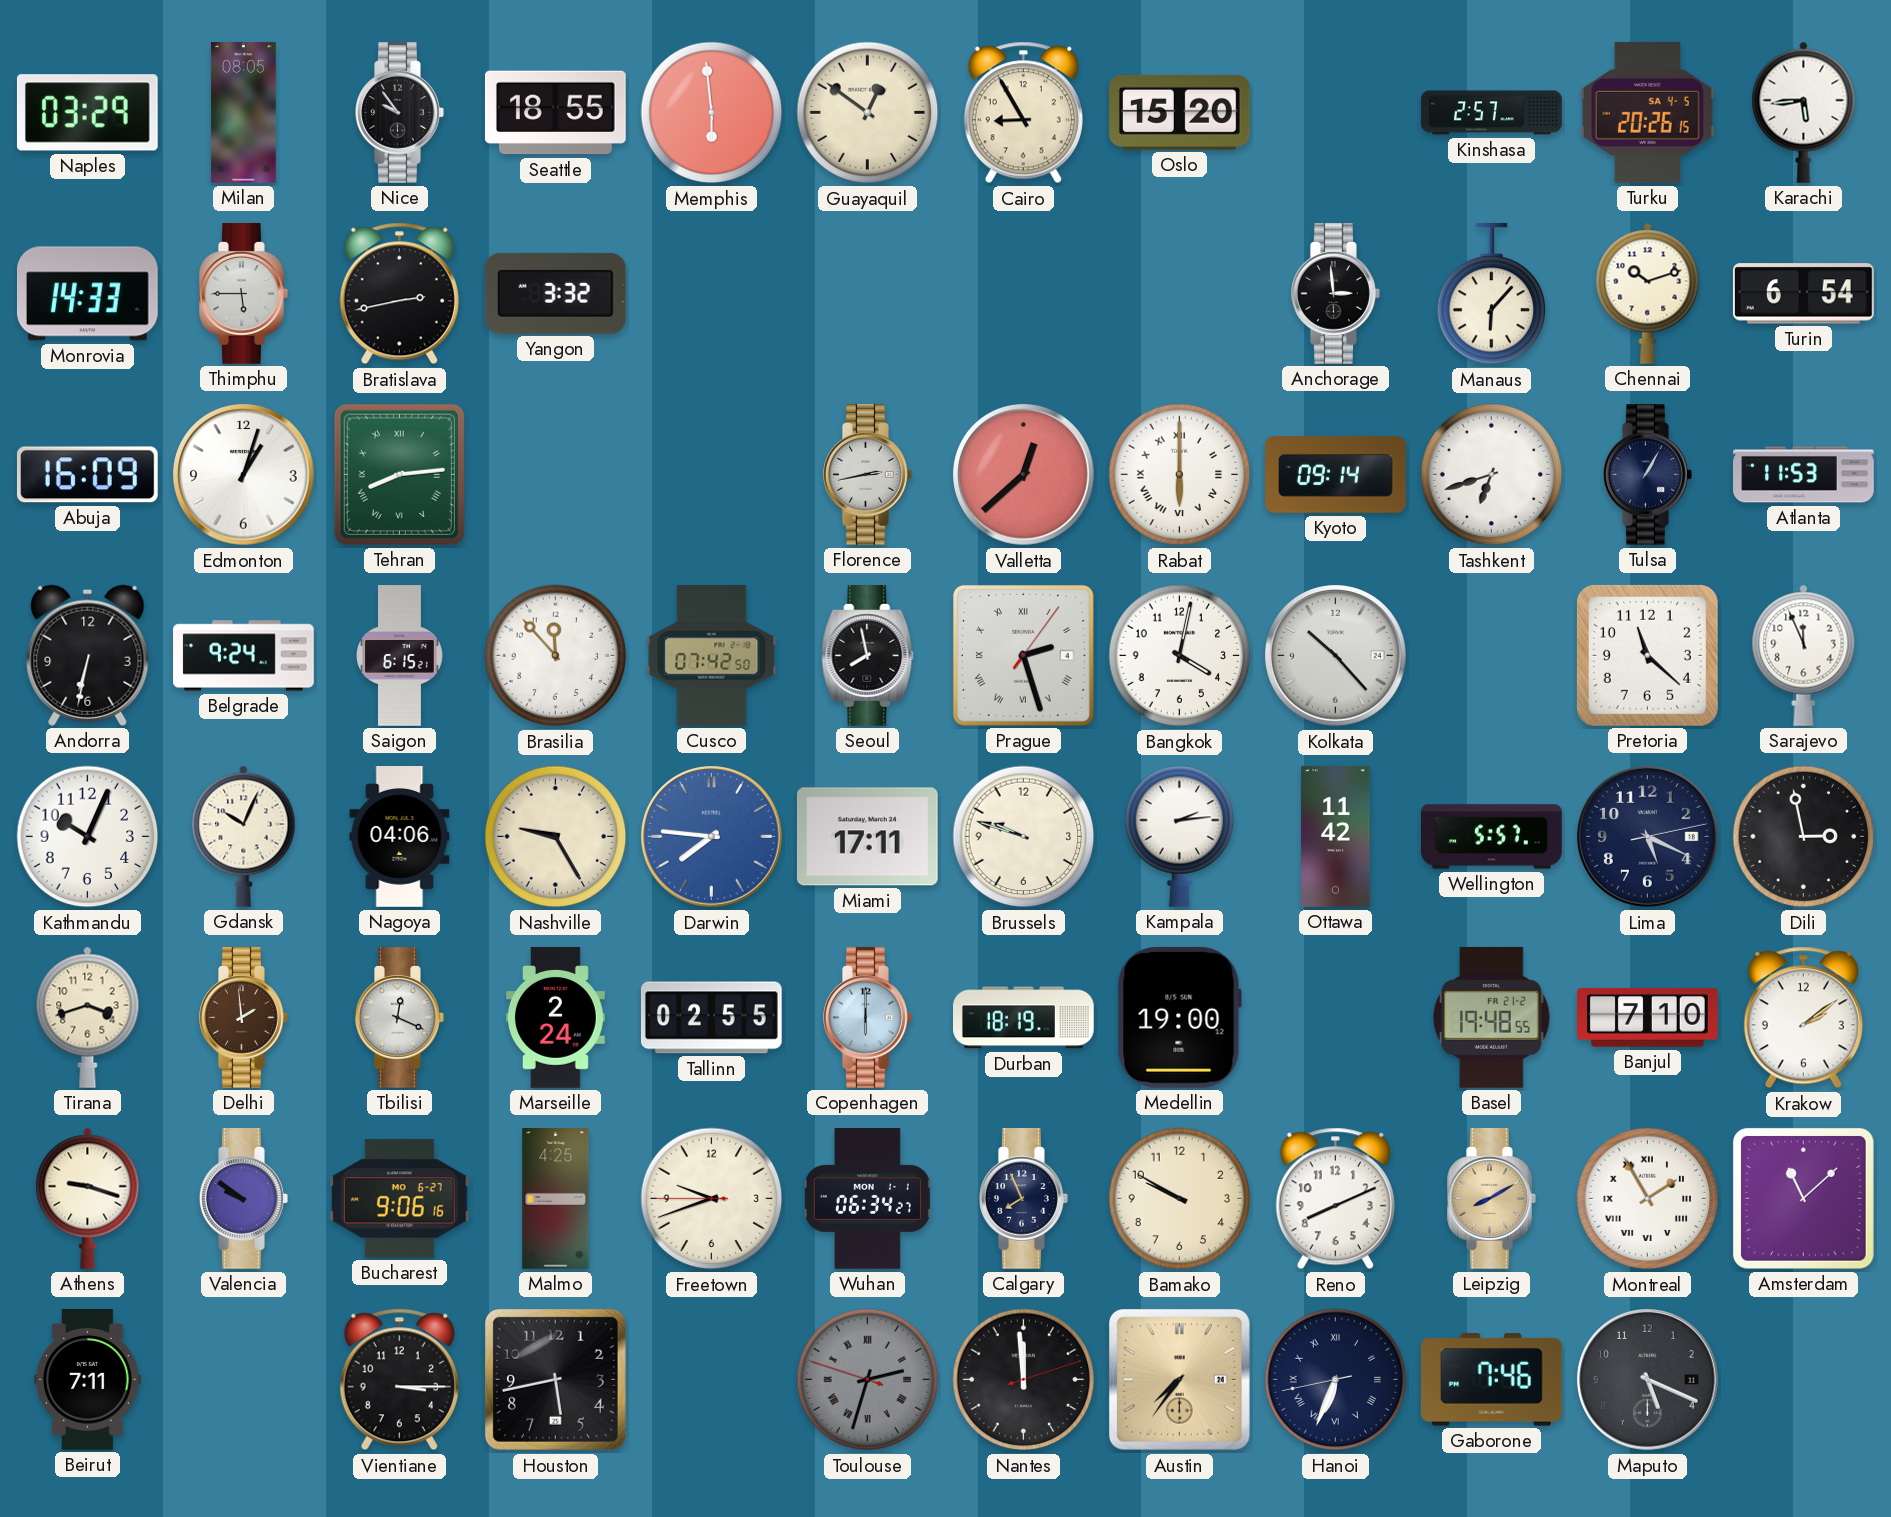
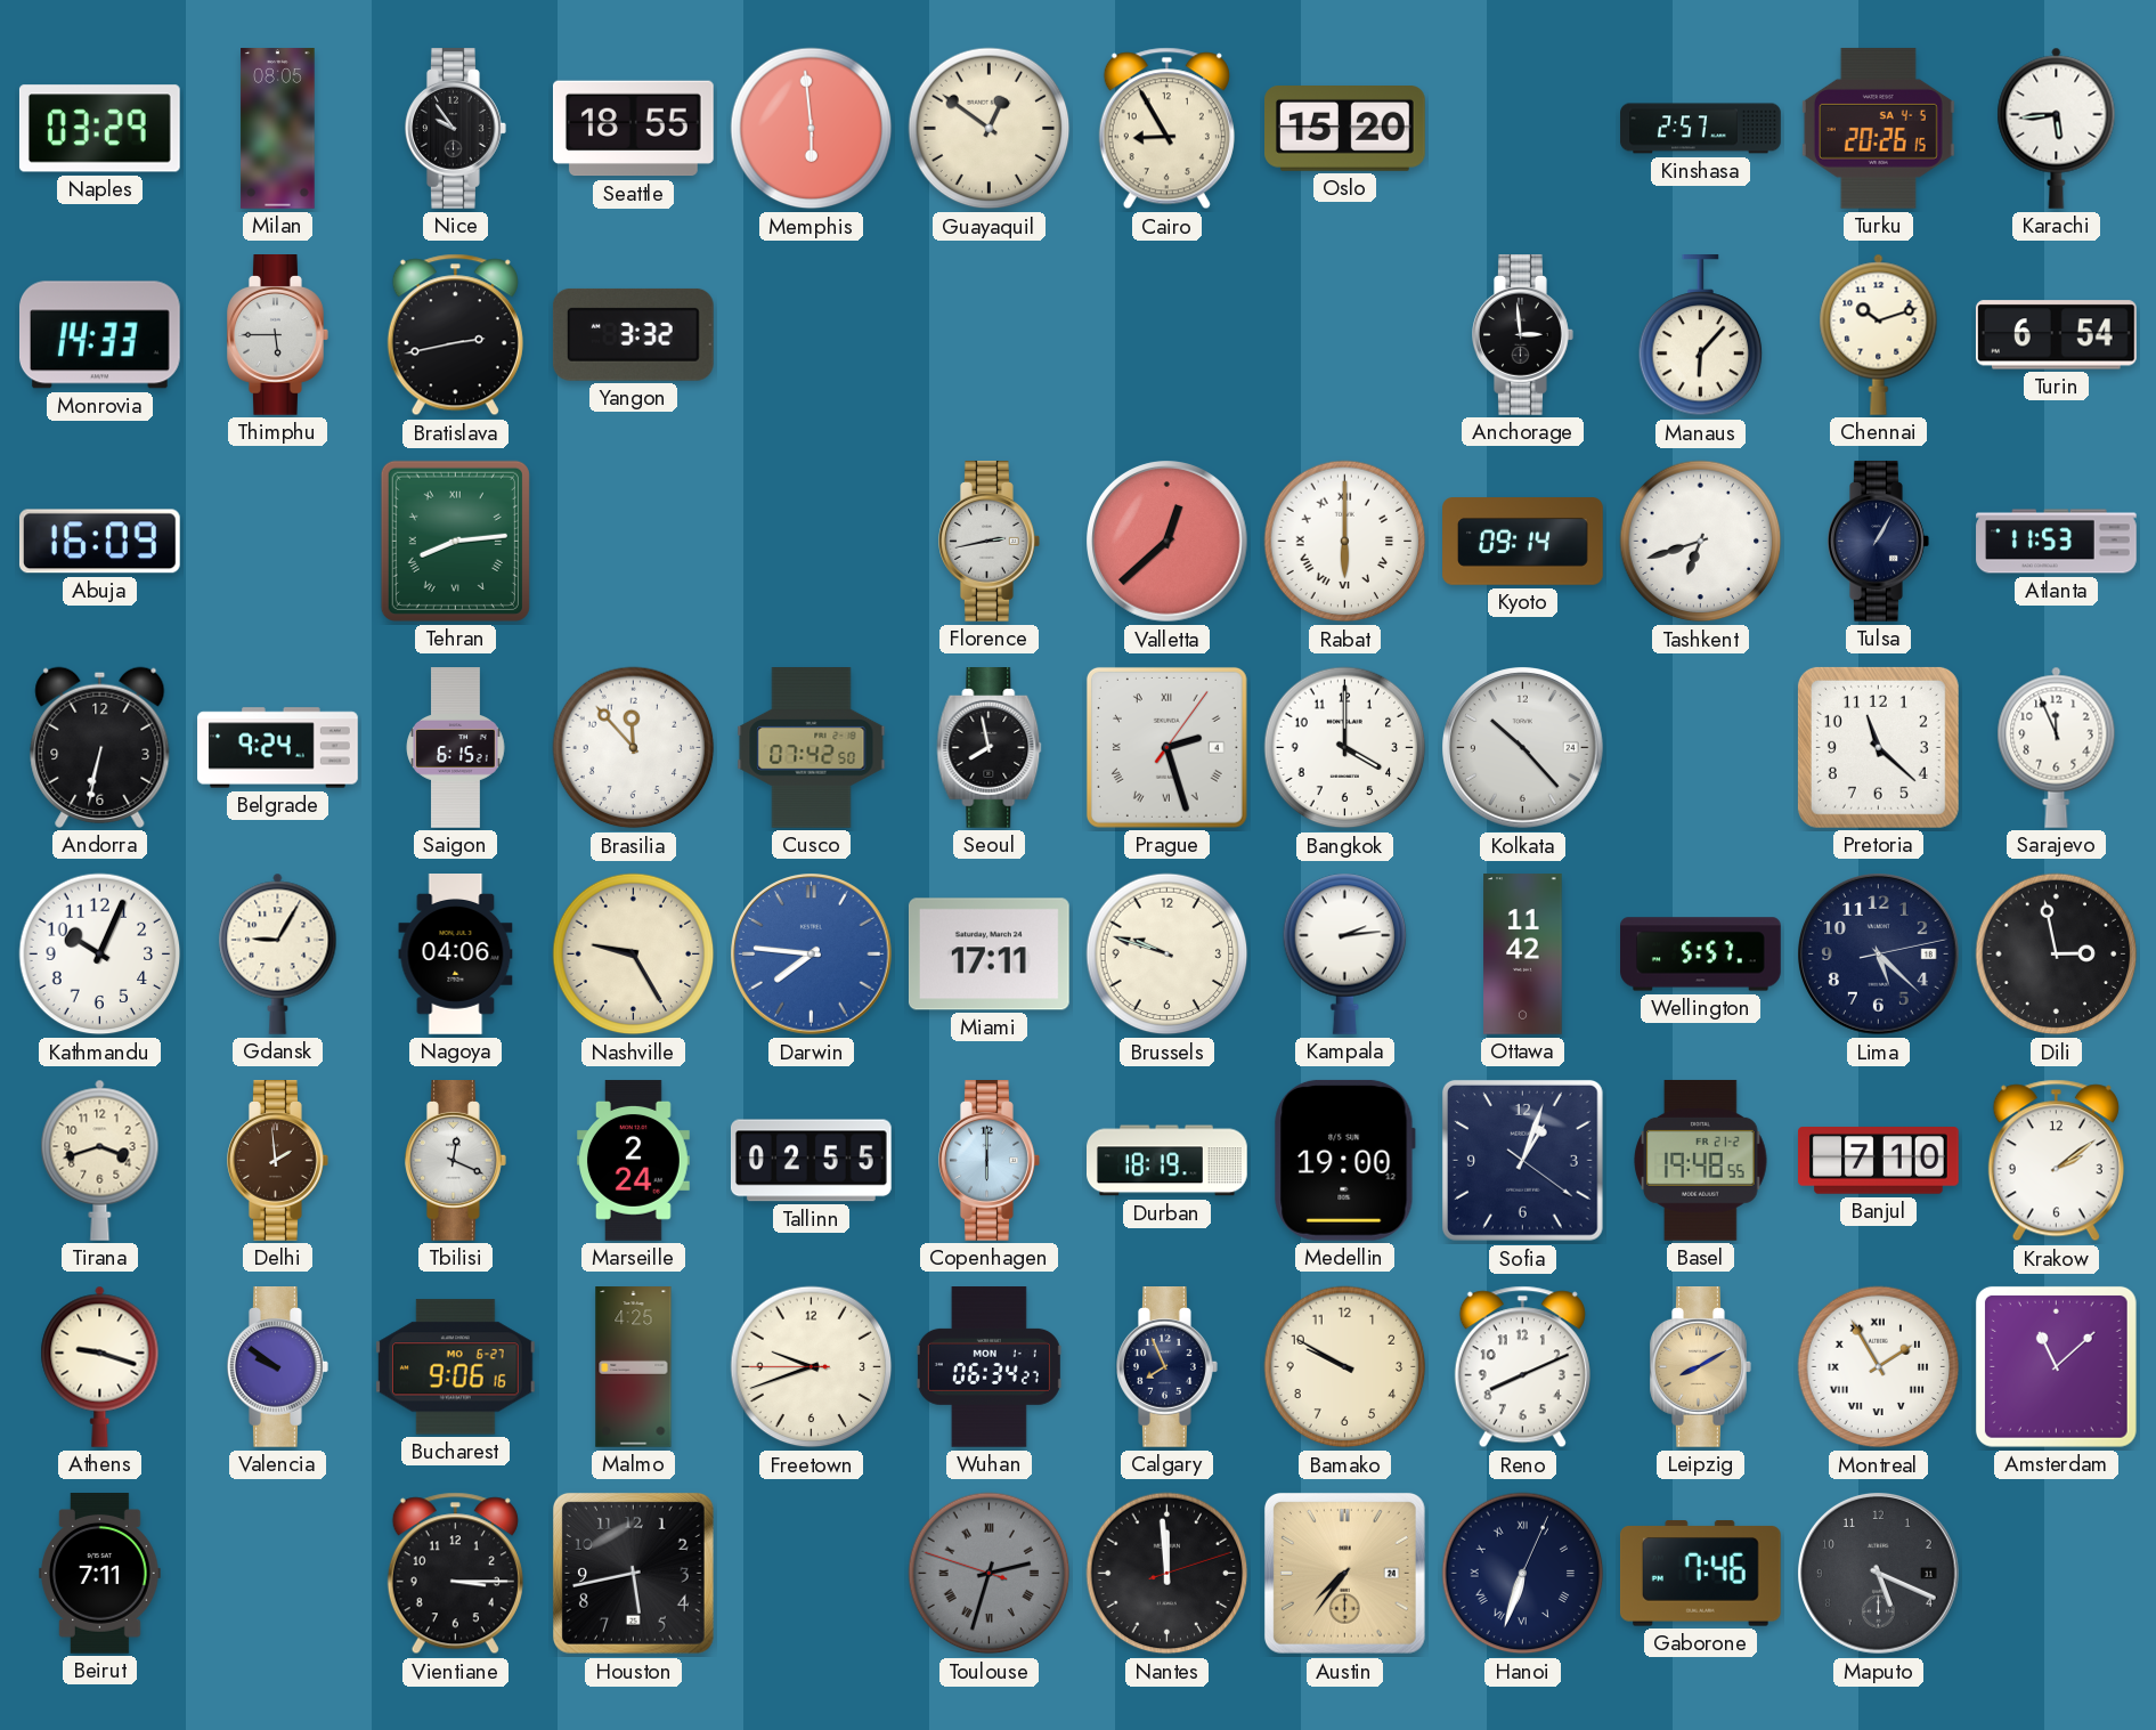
Edmonton: 1:03 -> none (244, 475)
Bangkok: 4:02 -> 4:00 (1345, 748)
Gdansk: 10:04 -> 9:05 (278, 953)
Lima: 5:19 -> 5:22 (1879, 955)
Sofia: none -> 1:03 (1522, 1160)
Hanoi: 6:33:43 -> 6:33:04 (1523, 1574)
